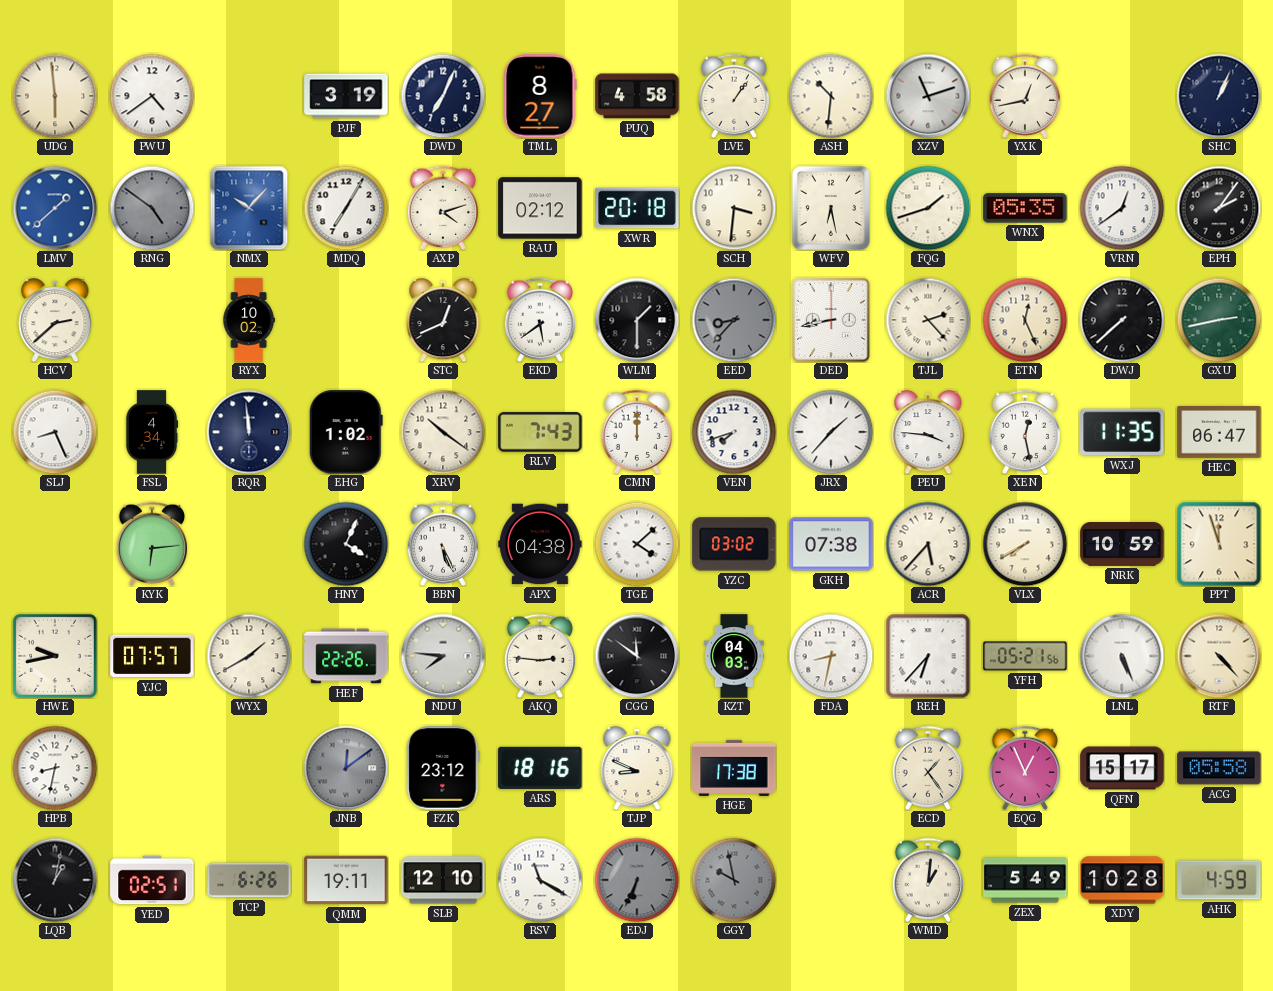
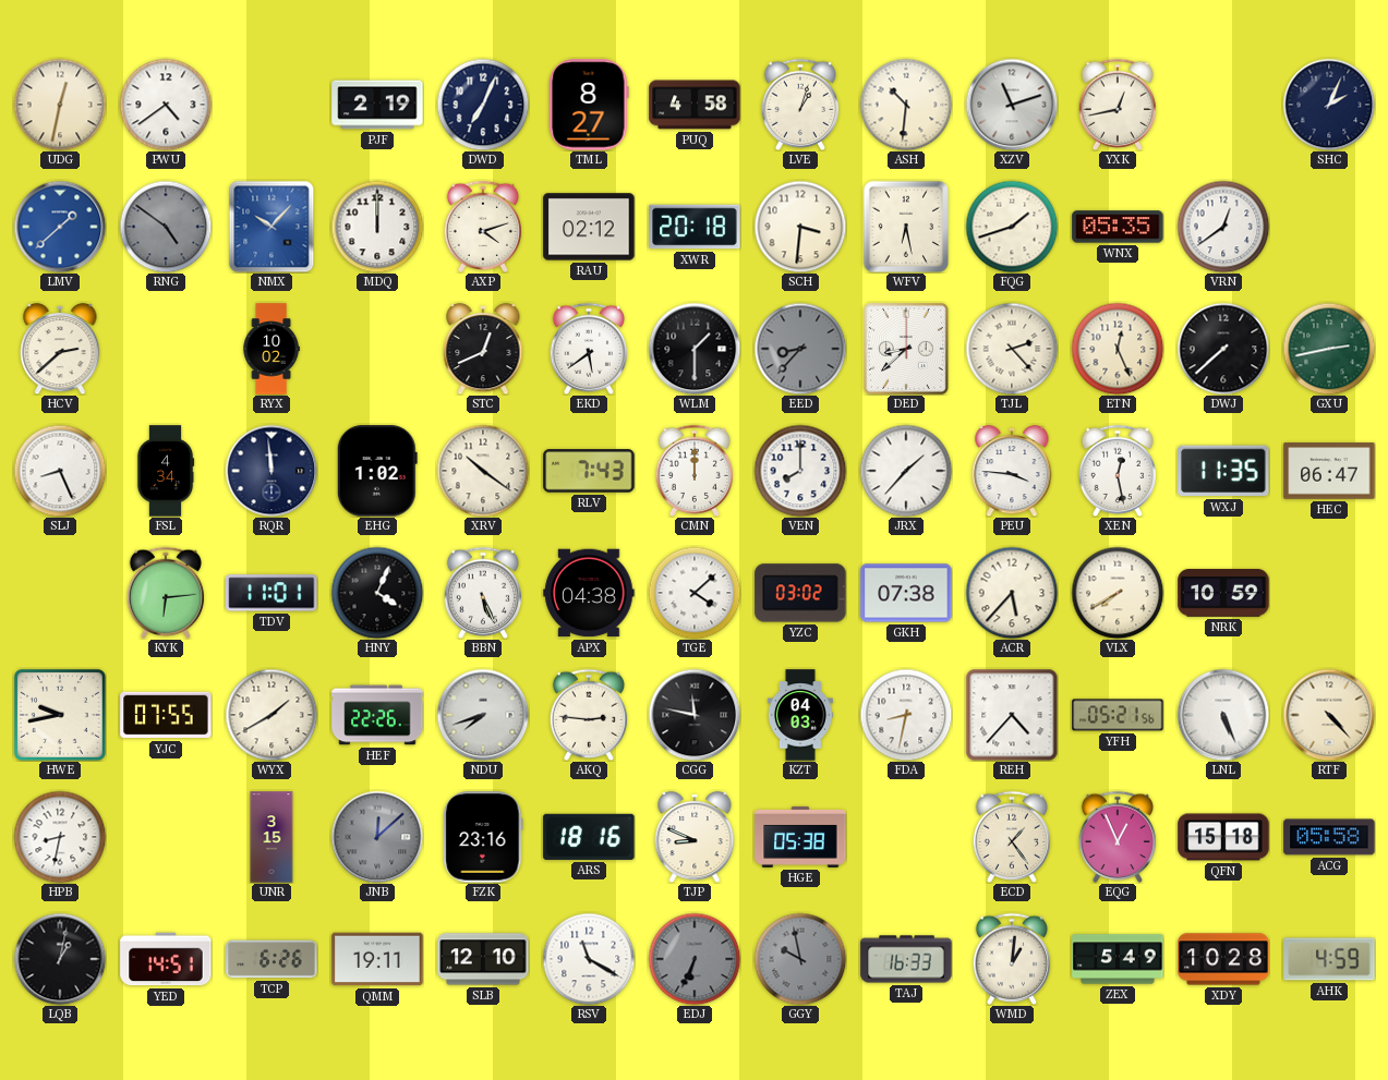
UDG: 5:59 -> 12:32 (60, 105)
PJF: 3:19 -> 2:19 (377, 105)
LVE: 1:06 -> 1:03 (800, 105)
SHC: 1:04 -> 2:04 (1329, 105)
MDQ: 7:05 -> 12:00 (377, 227)
EPH: 2:06 -> none (1219, 208)
DED: 8:43 -> 8:38 (906, 349)
VEN: 7:42 -> 8:00 (800, 471)
TDV: none -> 11:01 (271, 593)
PPT: 11:57 -> none (1219, 544)
YJC: 07:57 -> 07:55 (166, 715)
NDU: 7:46 -> 7:42 (483, 715)
CGG: 11:51 -> 11:47 (695, 715)
REH: 6:37 -> 4:37 (1012, 715)
UNR: none -> 3:15 (271, 837)
JNB: 12:09 -> 12:08 (377, 837)
FZK: 23:12 -> 23:16 (483, 837)
HGE: 17:38 -> 05:38 (800, 837)
QFN: 15:17 -> 15:18 (1223, 837)
YED: 02:51 -> 14:51 (166, 959)
TAJ: none -> 16:33 (906, 959)
